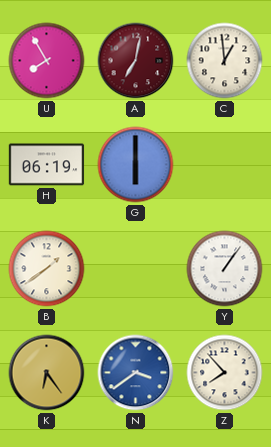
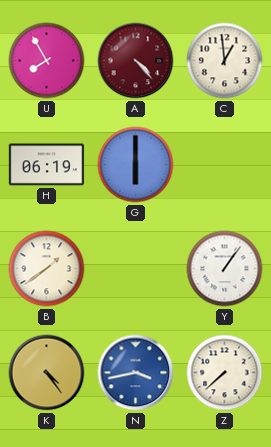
A: 7:02 -> 4:23 (136, 61)
K: 6:24 -> 4:24 (47, 373)
N: 3:39 -> 3:43 (136, 373)
Z: 7:53 -> 7:38 (225, 373)
